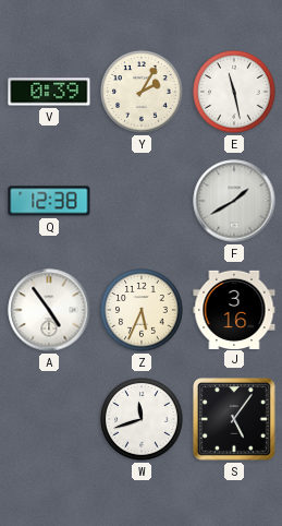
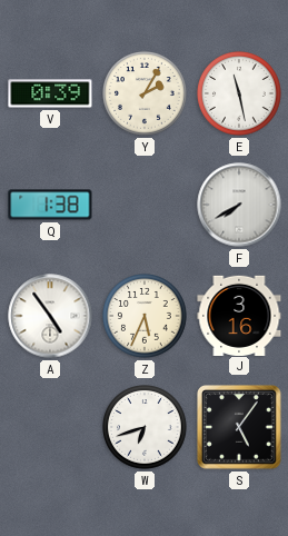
Q: 12:38 -> 1:38 (50, 205)
F: 1:40 -> 7:40 (239, 205)
W: 11:42 -> 6:42 (145, 427)
